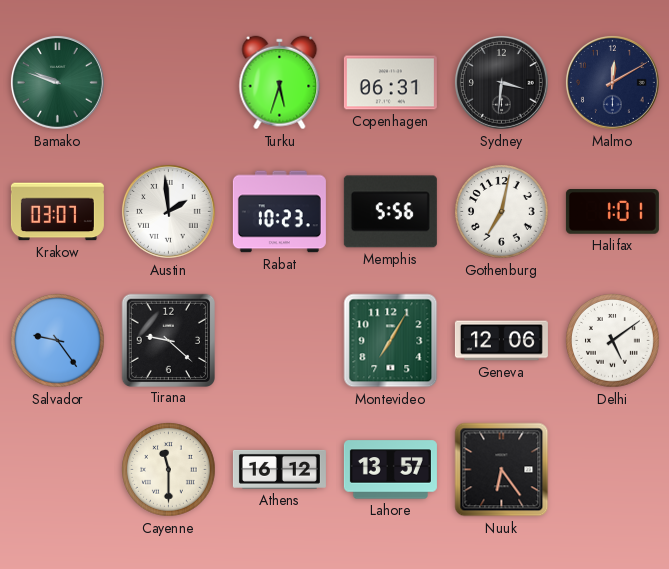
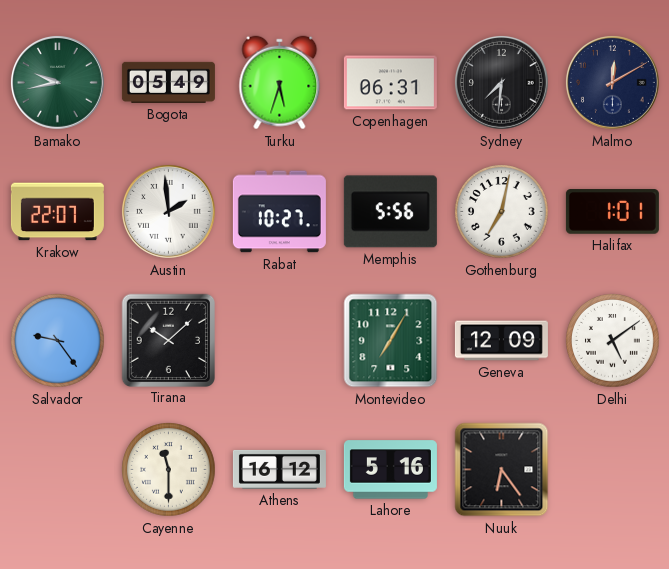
Bamako: 9:48 -> 9:43 (57, 82)
Bogota: none -> 05:49 (168, 82)
Sydney: 3:31 -> 7:31 (501, 82)
Krakow: 03:07 -> 22:07 (57, 212)
Rabat: 10:23 -> 10:27 (279, 212)
Tirana: 9:22 -> 10:08 (168, 340)
Geneva: 12:06 -> 12:09 (501, 341)
Lahore: 13:57 -> 5:16 (390, 470)
